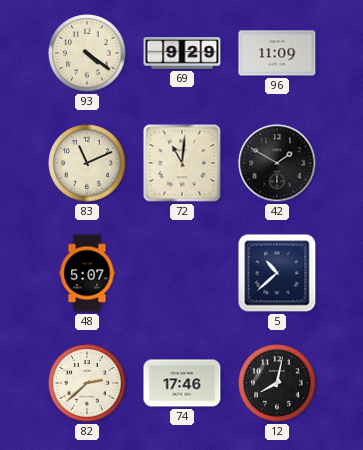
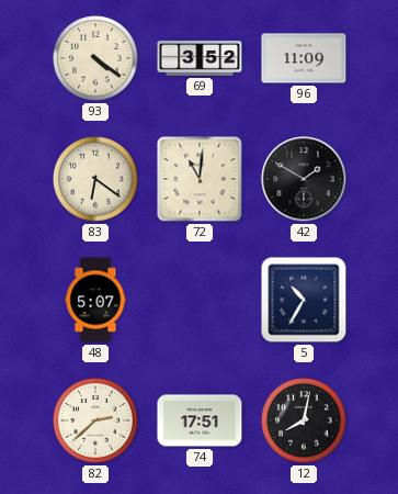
69: 9:29 -> 3:52 (200, 58)
83: 11:11 -> 6:21 (95, 179)
5: 10:38 -> 10:35 (304, 300)
74: 17:46 -> 17:51 (200, 420)
